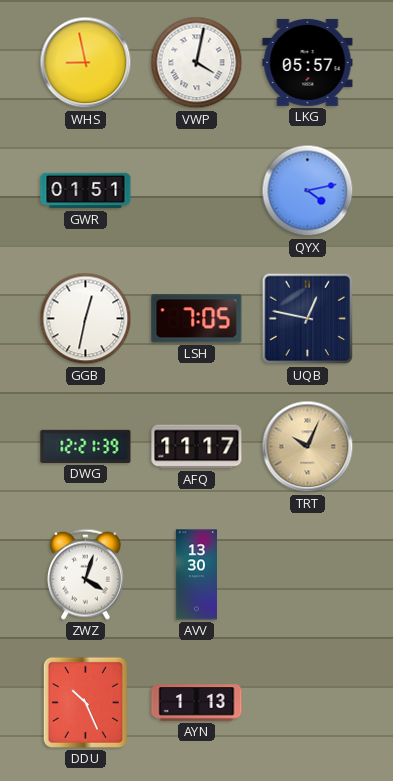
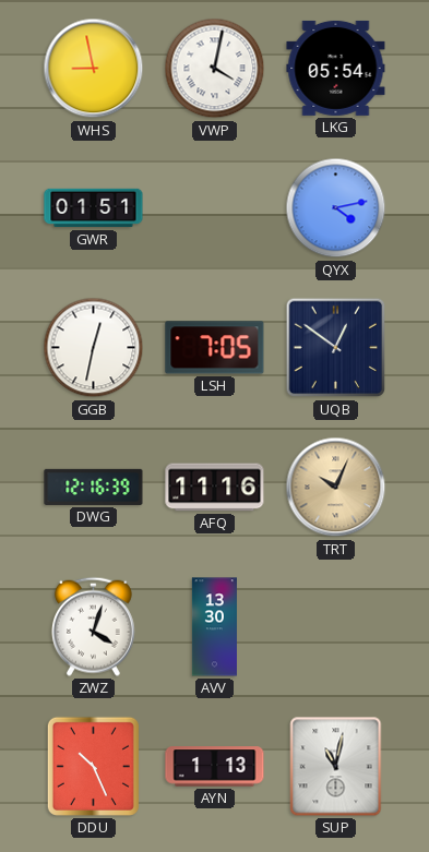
LKG: 05:57 -> 05:54 (336, 68)
UQB: 12:47 -> 12:51 (336, 348)
DWG: 12:21 -> 12:16 (94, 487)
AFQ: 11:17 -> 11:16 (215, 488)
SUP: none -> 11:02 (336, 767)
